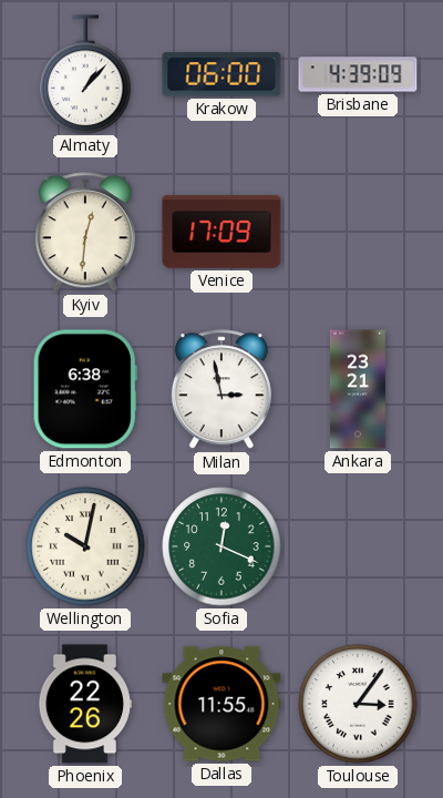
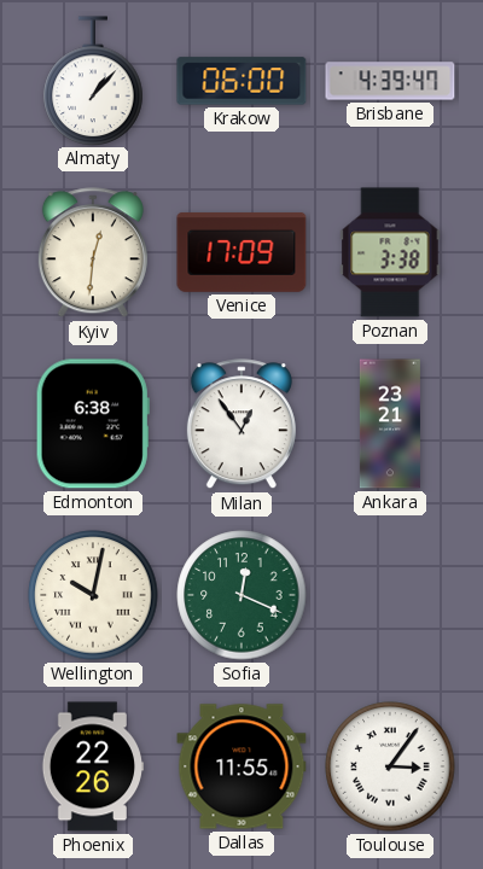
Brisbane: 4:39:09 -> 4:39:47 (390, 81)
Poznan: none -> 3:38 (390, 252)
Milan: 2:58 -> 12:54 (241, 425)
